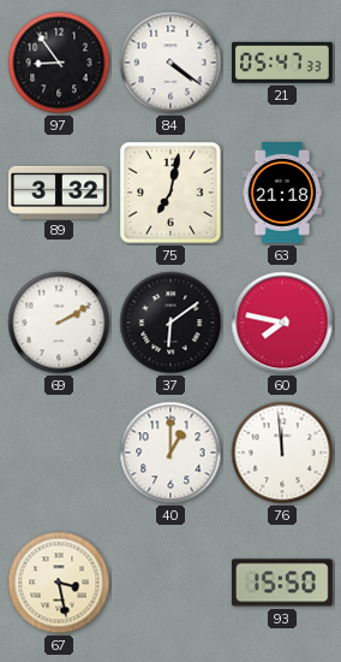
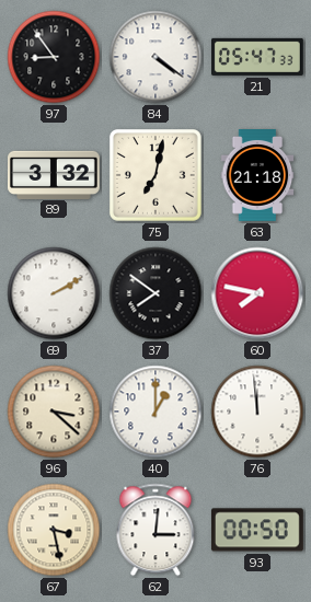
37: 6:09 -> 7:51 (155, 293)
96: none -> 3:22 (54, 412)
62: none -> 3:01 (155, 530)
93: 15:50 -> 00:50 (257, 530)
